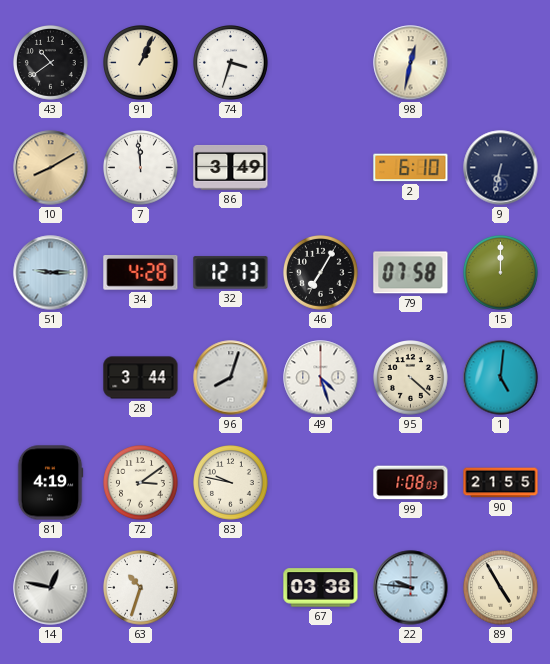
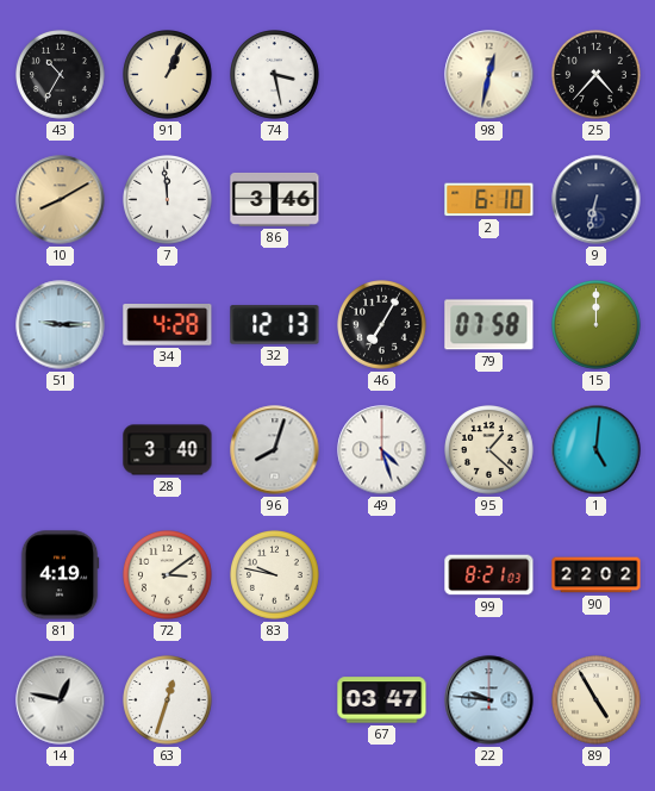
43: 10:39 -> 10:35 (61, 75)
74: 3:33 -> 3:28 (275, 75)
25: none -> 4:37 (597, 75)
86: 3:49 -> 3:46 (275, 199)
28: 3:44 -> 3:40 (168, 450)
95: 4:22 -> 1:22 (489, 450)
99: 1:08 -> 8:21 (489, 575)
90: 21:55 -> 22:02 (597, 575)
63: 10:33 -> 12:33 (168, 700)
67: 03:38 -> 03:47 (382, 700)
